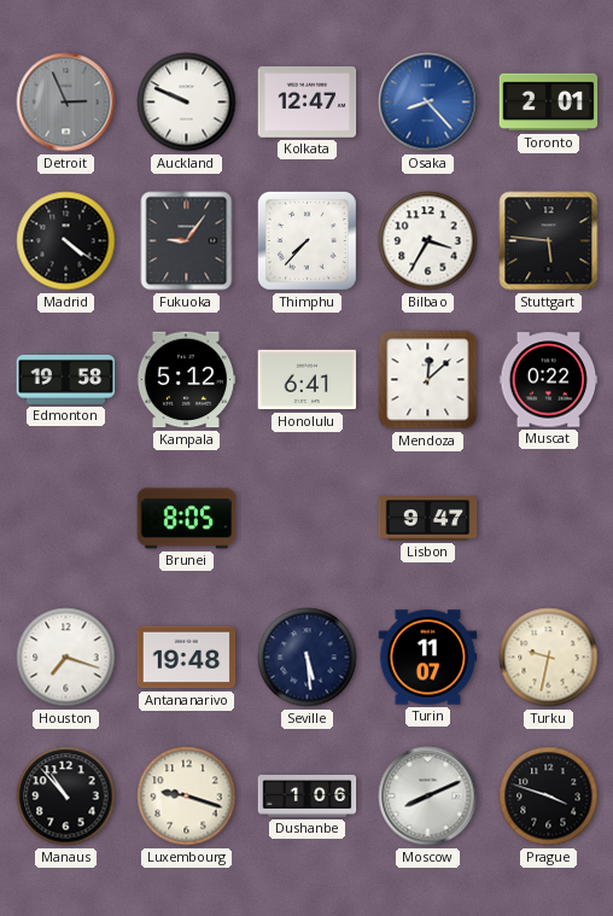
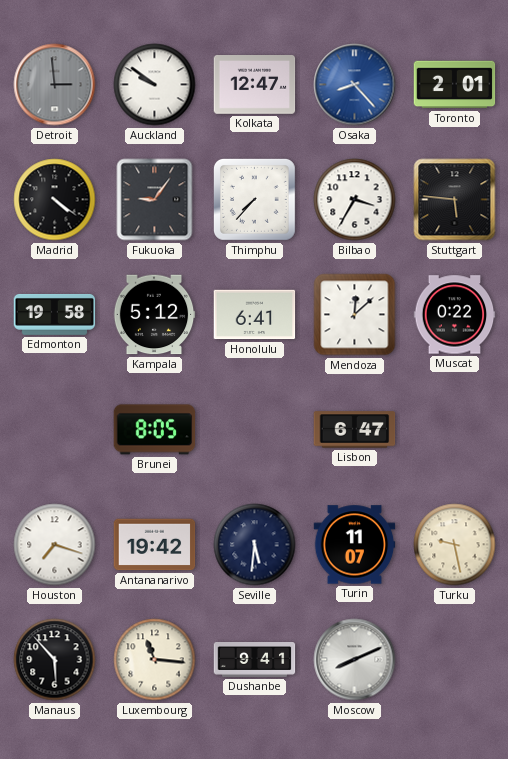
Detroit: 2:56 -> 2:59 (55, 85)
Auckland: 9:49 -> 9:51 (155, 85)
Lisbon: 9:47 -> 6:47 (355, 430)
Antananarivo: 19:48 -> 19:42 (155, 545)
Seville: 5:29 -> 5:31 (255, 545)
Turku: 9:32 -> 9:28 (455, 545)
Manaus: 10:53 -> 5:53 (55, 660)
Luxembourg: 9:18 -> 11:16 (155, 660)
Dushanbe: 1:06 -> 9:41 (255, 660)
Prague: 3:48 -> none (549, 797)
